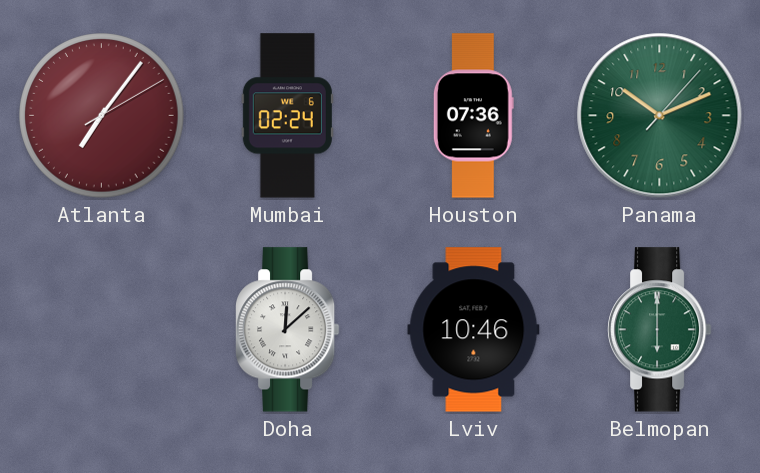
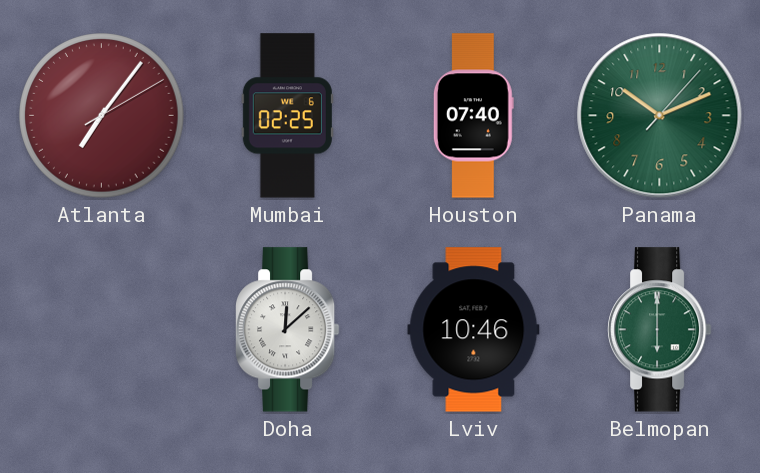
Mumbai: 02:24 -> 02:25 (287, 116)
Houston: 07:36 -> 07:40 (473, 116)
